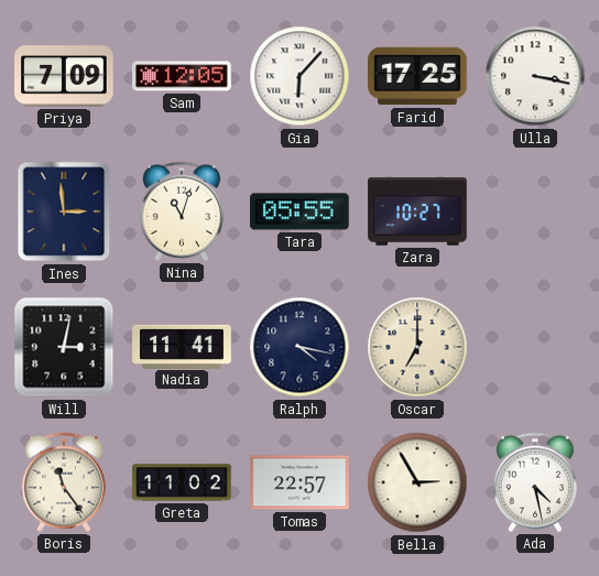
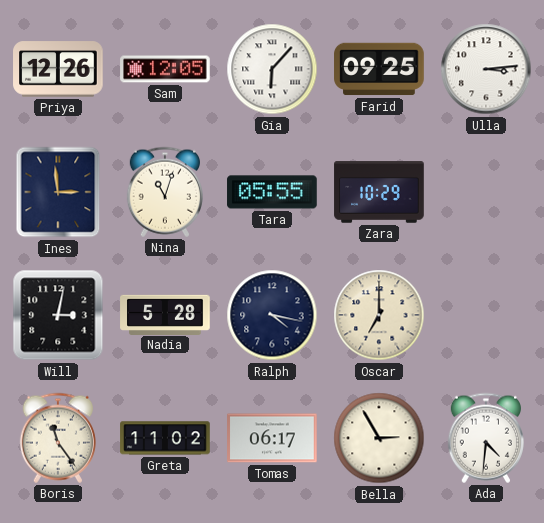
Priya: 7:09 -> 12:26 (58, 69)
Farid: 17:25 -> 09:25 (379, 69)
Ulla: 3:17 -> 3:14 (486, 69)
Zara: 10:27 -> 10:29 (379, 192)
Nadia: 11:41 -> 5:28 (165, 314)
Tomas: 22:57 -> 06:17 (272, 438)
Ada: 4:28 -> 4:31 (486, 438)
